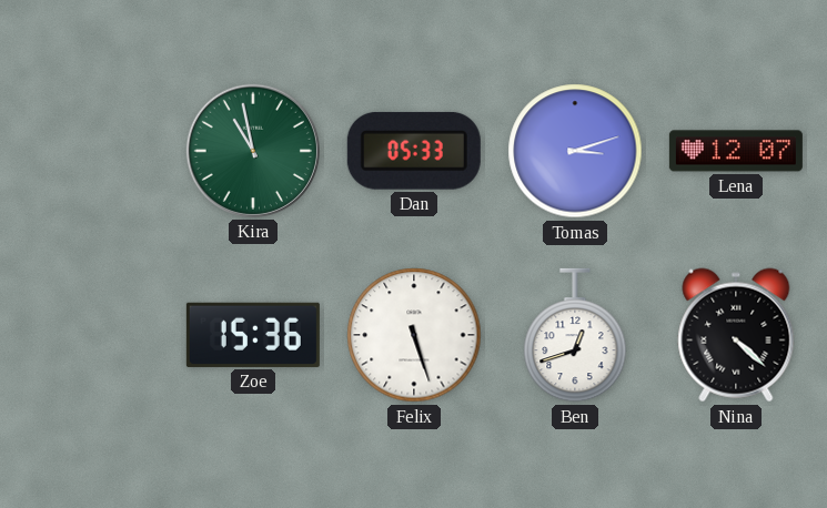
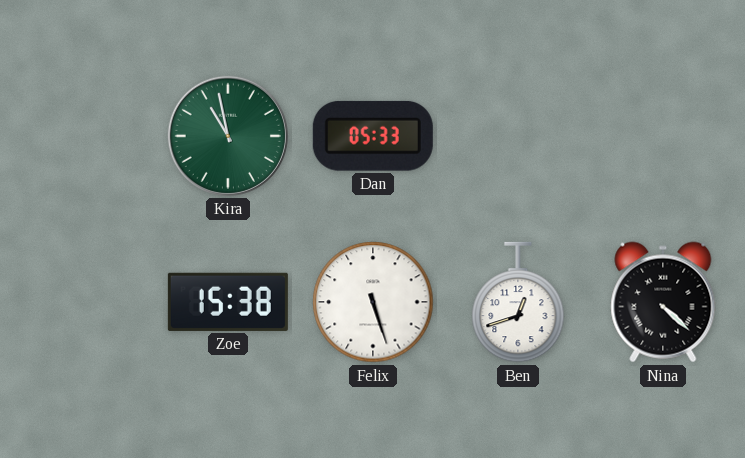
Tomas: 3:12 -> none (575, 151)
Lena: 12:07 -> none (736, 151)
Zoe: 15:36 -> 15:38 (228, 302)
